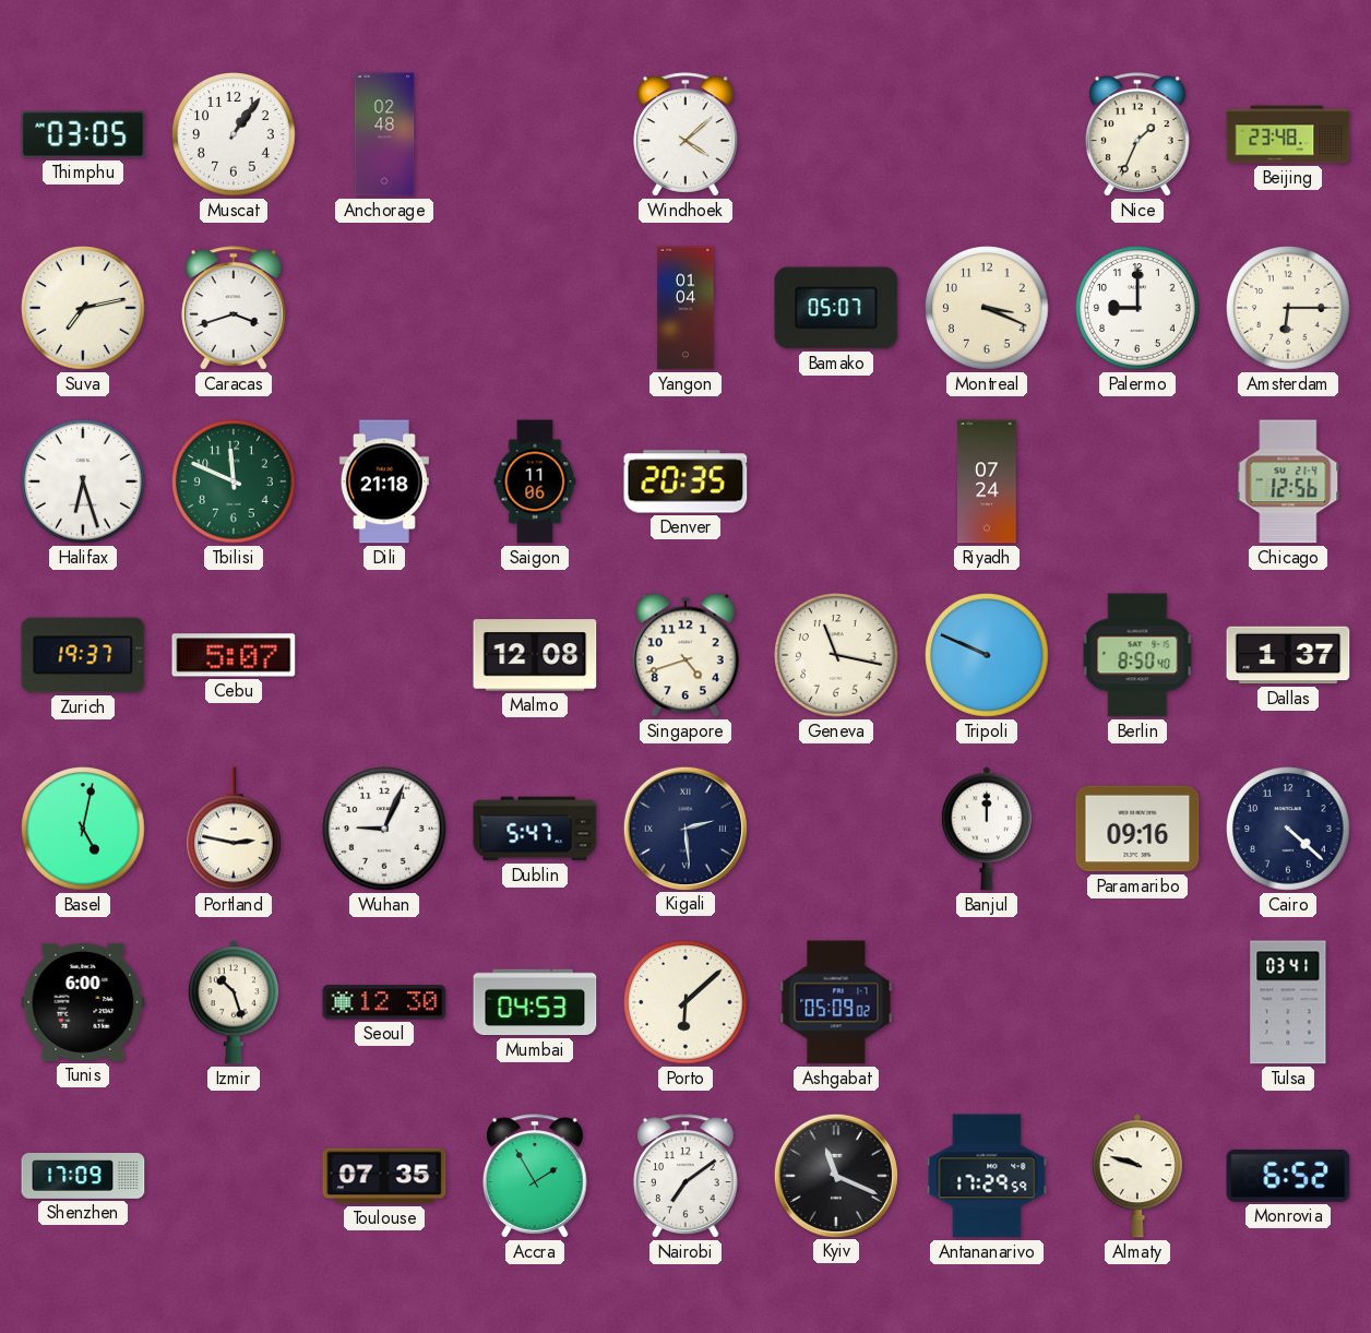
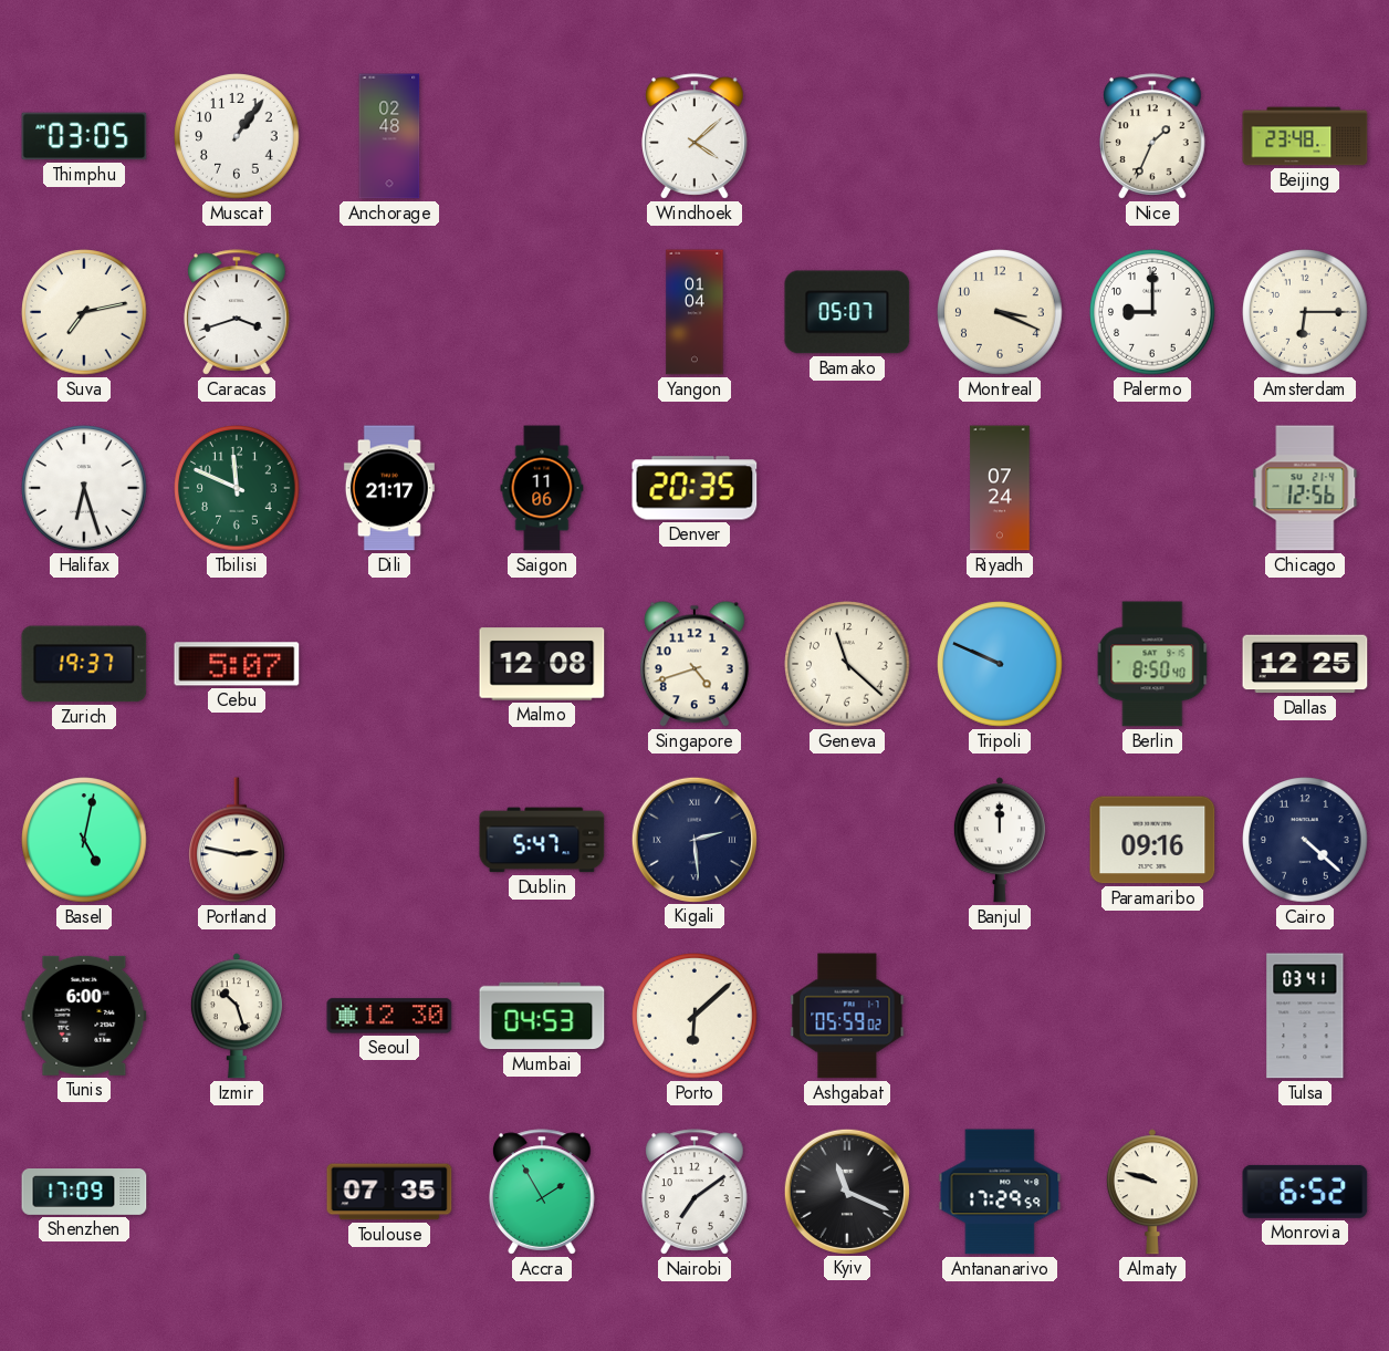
Dili: 21:18 -> 21:17 (389, 488)
Geneva: 11:17 -> 11:22 (847, 664)
Dallas: 1:37 -> 12:25 (1305, 664)
Wuhan: 9:04 -> none (384, 829)
Ashgabat: 05:09 -> 05:59 (847, 1016)
